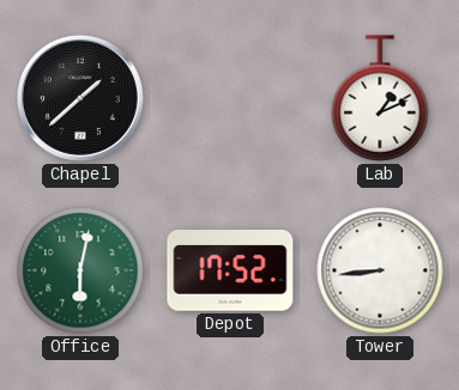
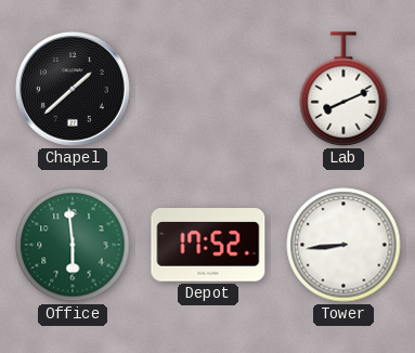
Lab: 1:11 -> 8:11 (343, 89)
Office: 6:02 -> 5:59 (73, 245)
